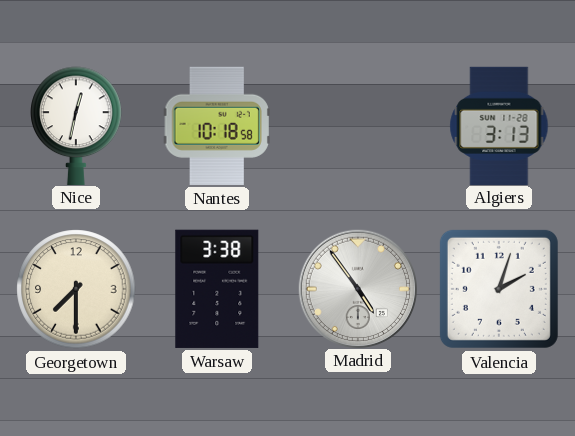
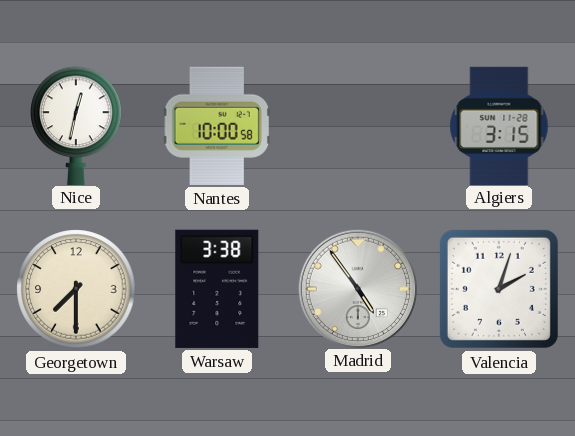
Nantes: 10:18 -> 10:00 (217, 126)
Algiers: 3:13 -> 3:15 (499, 125)
